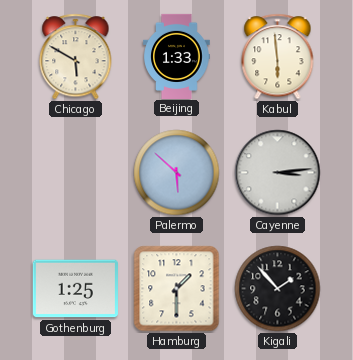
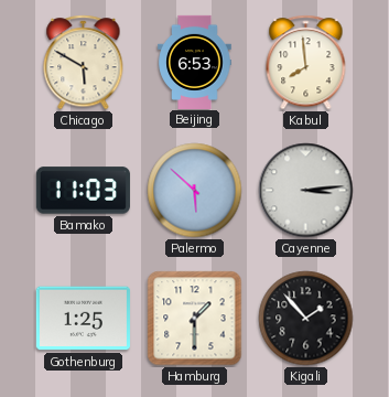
Beijing: 1:33 -> 6:53 (195, 62)
Kabul: 5:59 -> 7:59 (306, 63)
Bamako: none -> 11:03 (83, 191)
